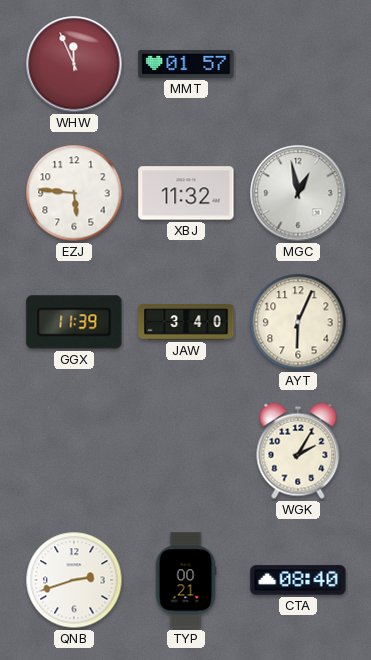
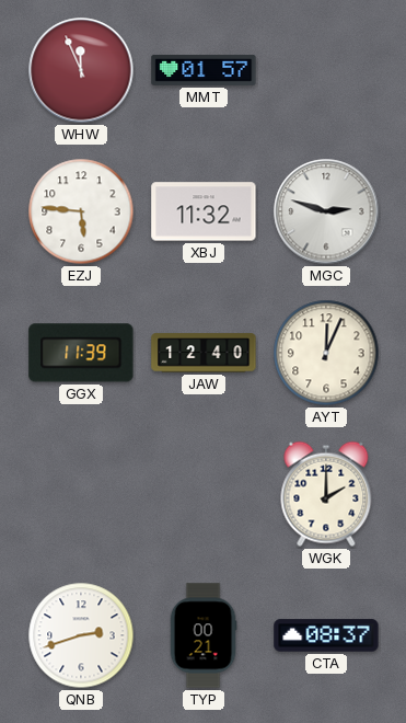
MGC: 12:58 -> 2:48 (326, 211)
JAW: 3:40 -> 12:40 (204, 353)
AYT: 6:04 -> 12:04 (326, 353)
WGK: 2:05 -> 2:00 (326, 494)
CTA: 08:40 -> 08:37 (326, 635)
